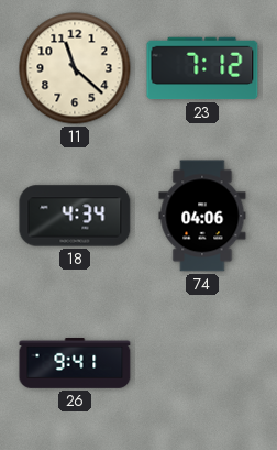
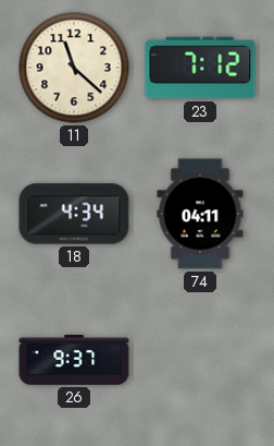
74: 04:06 -> 04:11 (200, 214)
26: 9:41 -> 9:37 (74, 361)
